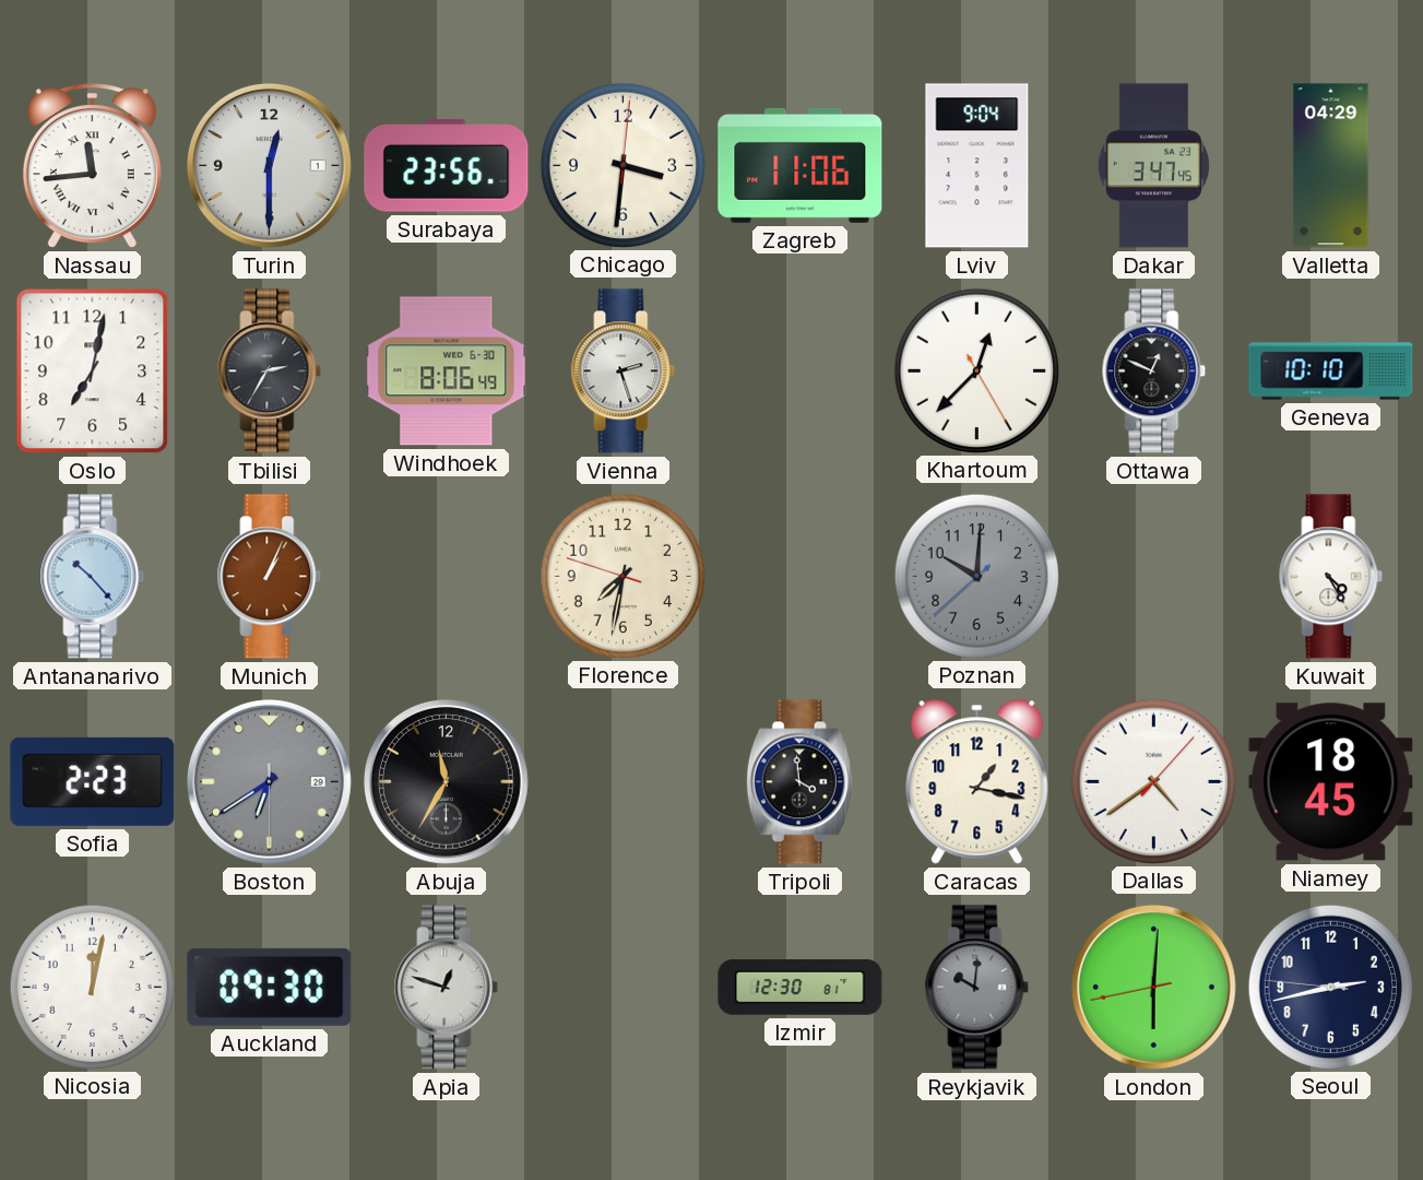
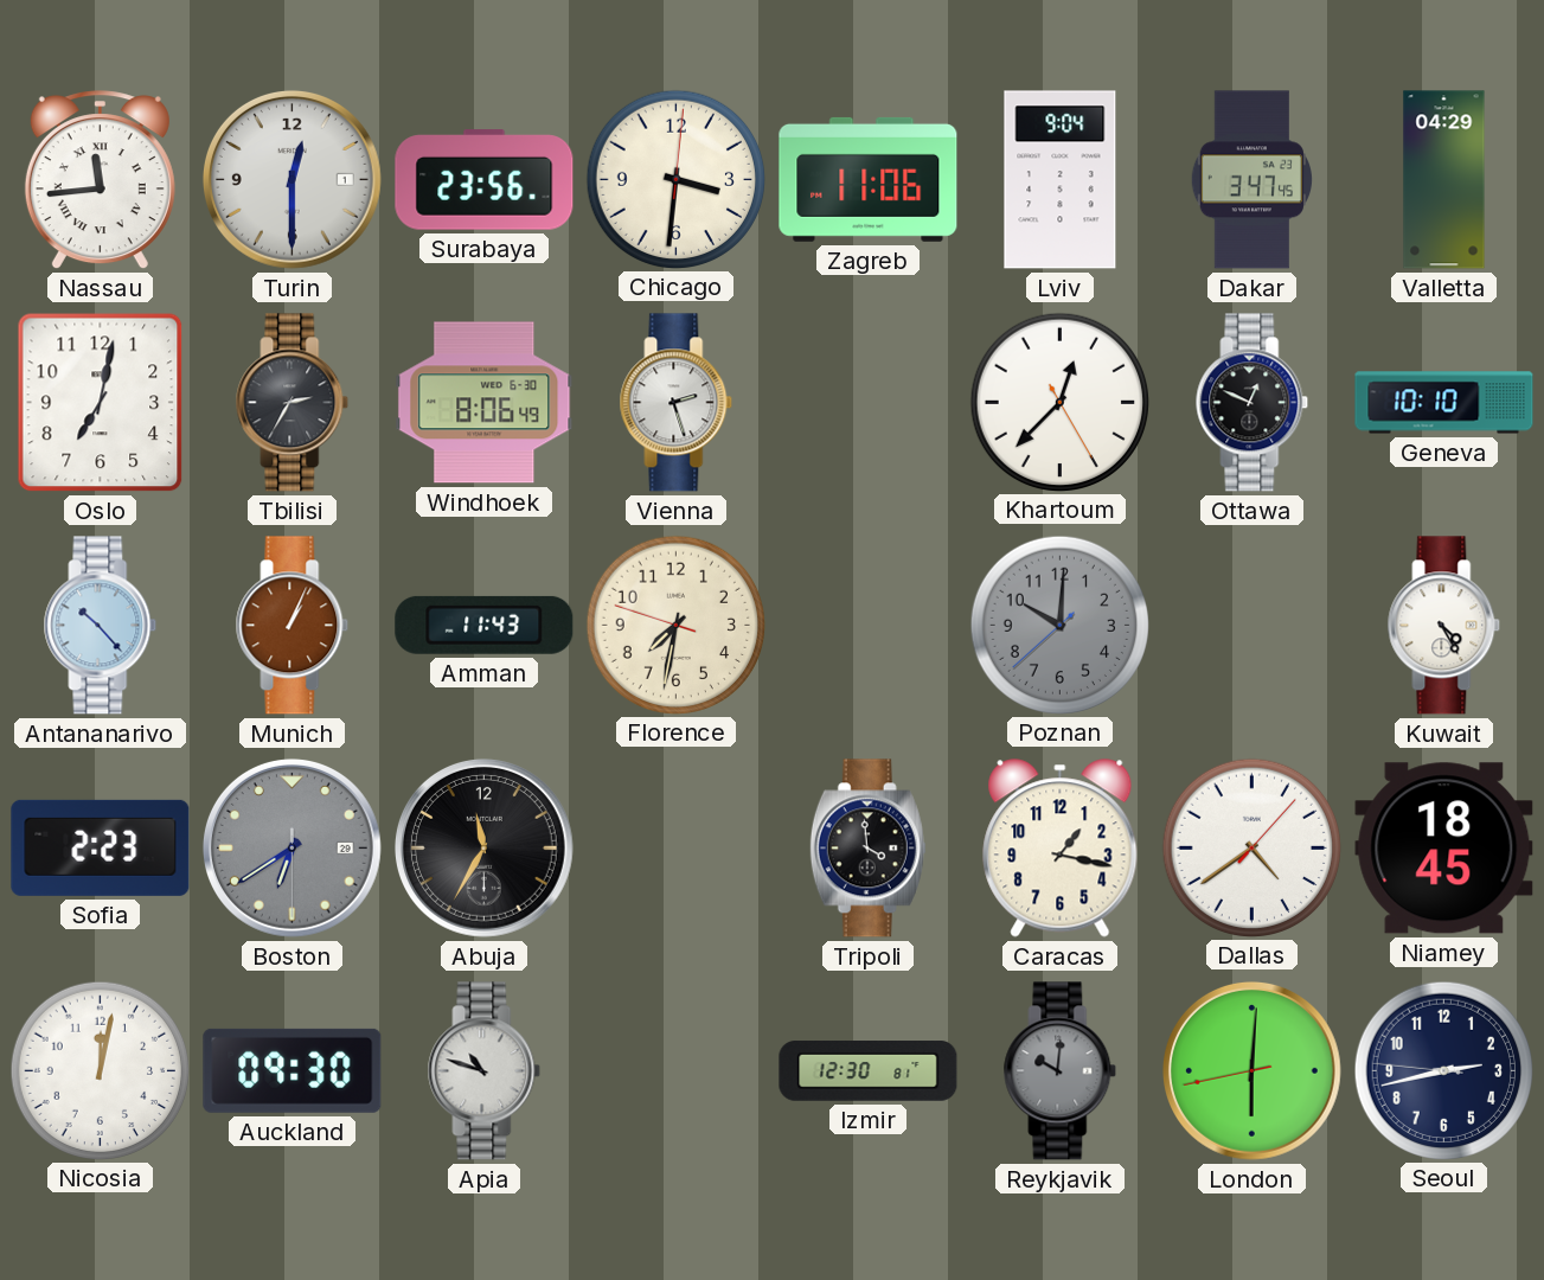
Amman: none -> 11:43 (485, 625)
Apia: 12:48 -> 10:48 (485, 1071)
